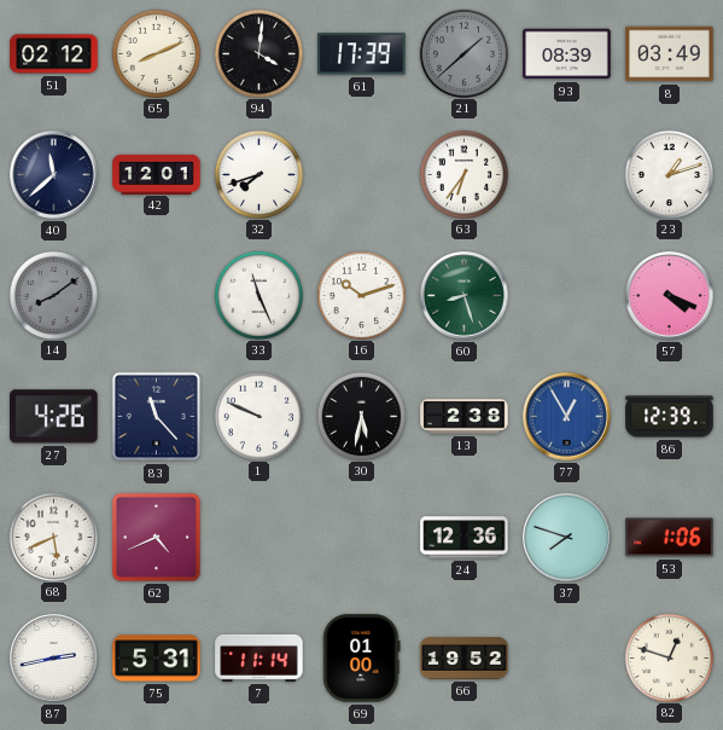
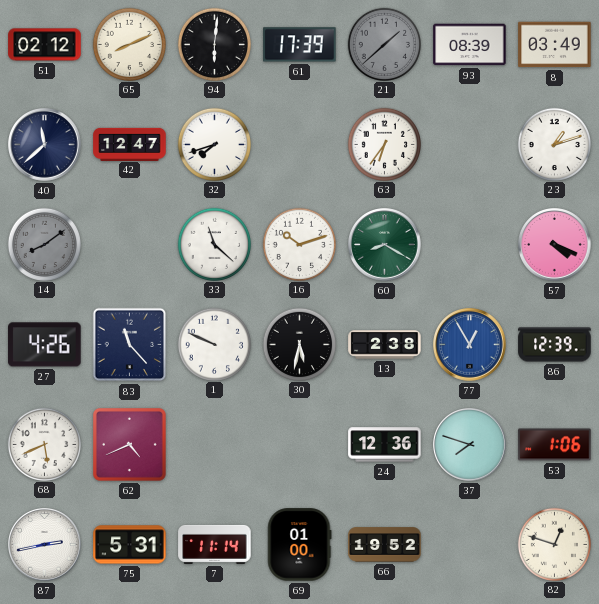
94: 4:01 -> 6:01 (214, 44)
42: 12:01 -> 12:47 (130, 144)
33: 11:26 -> 11:22 (214, 244)
60: 8:27 -> 8:20 (385, 245)
